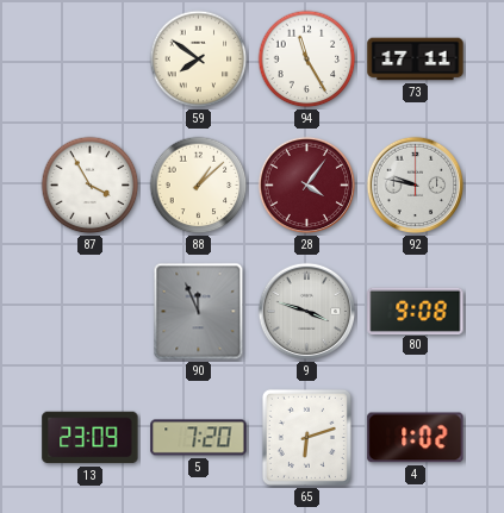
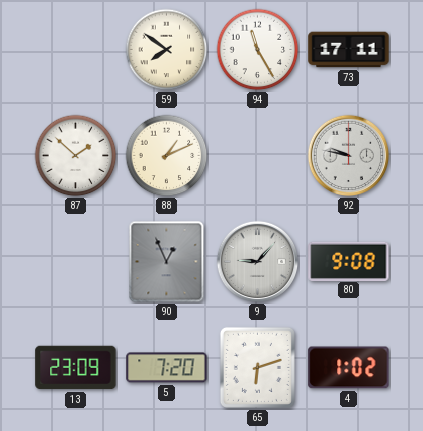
87: 3:55 -> 1:52 (76, 156)
88: 1:08 -> 1:11 (167, 156)
28: 4:06 -> none (307, 186)
90: 11:56 -> 12:56 (167, 262)
9: 3:48 -> 9:07 (258, 262)
